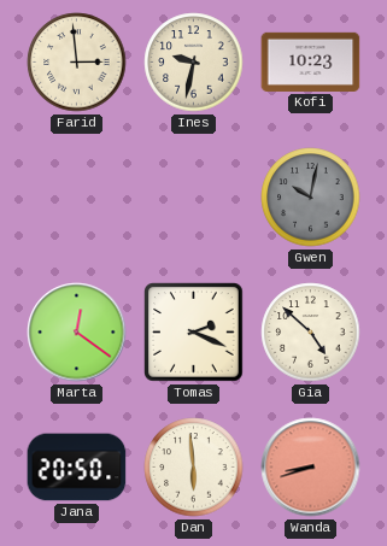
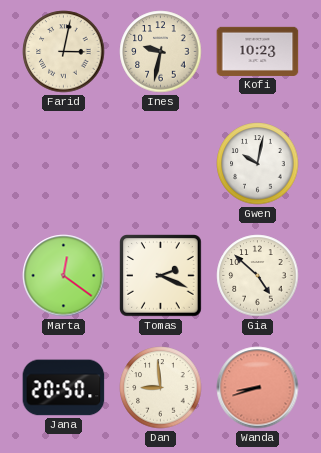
Farid: 2:59 -> 3:02 (64, 52)
Gwen dial: grey -> white (258, 164)
Dan: 5:59 -> 8:59 (161, 388)
